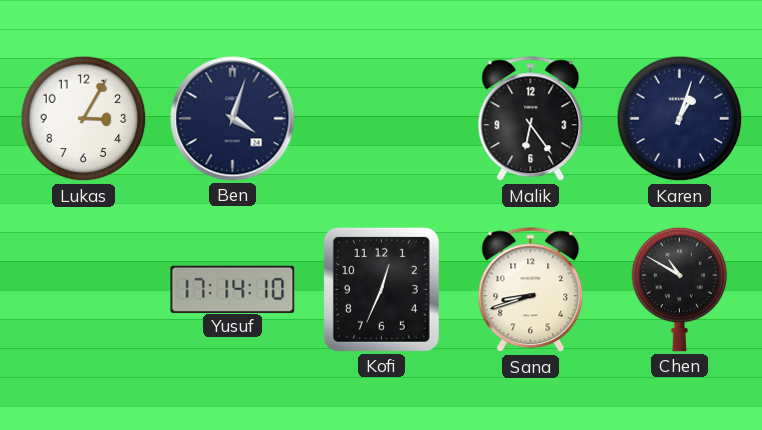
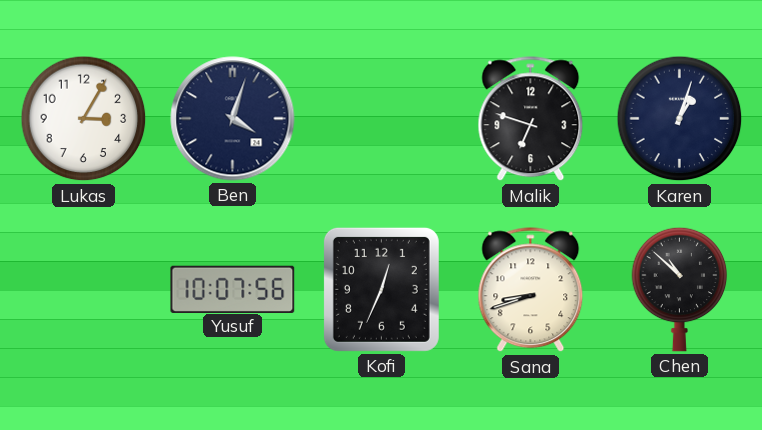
Malik: 6:24 -> 6:48 (531, 119)
Yusuf: 17:14 -> 10:07 (233, 289)
Chen: 10:50 -> 10:52 (680, 289)
